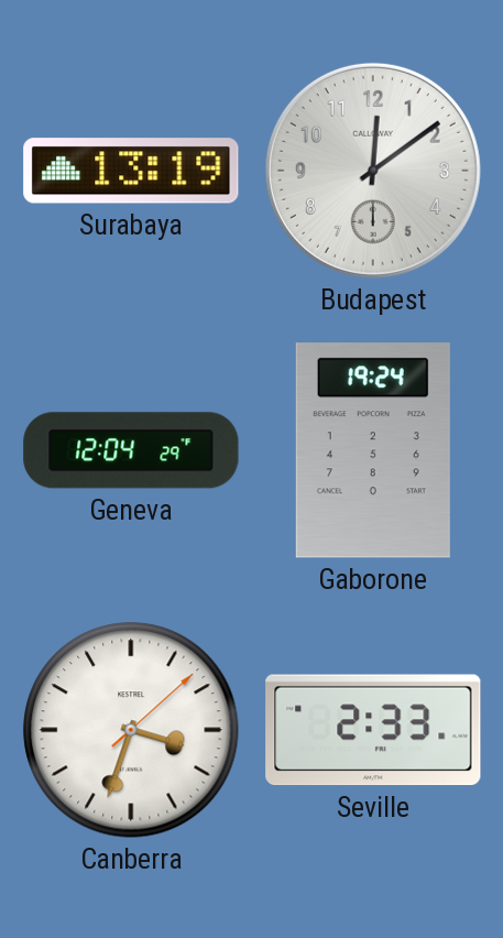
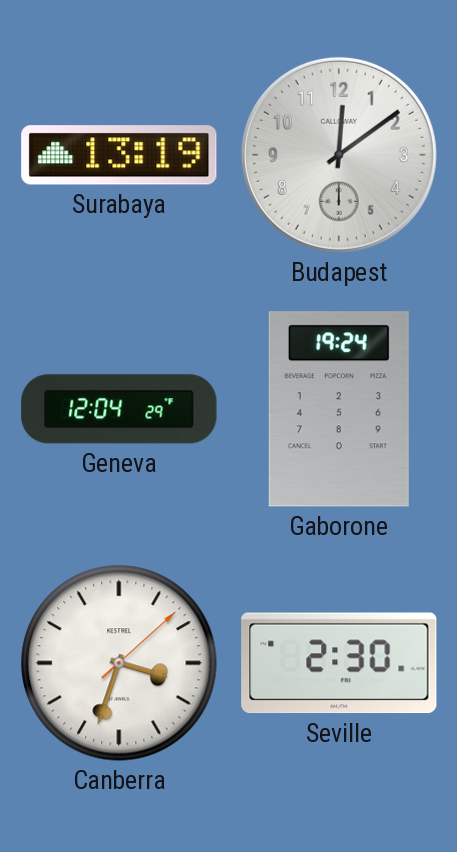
Seville: 2:33 -> 2:30 (339, 663)
